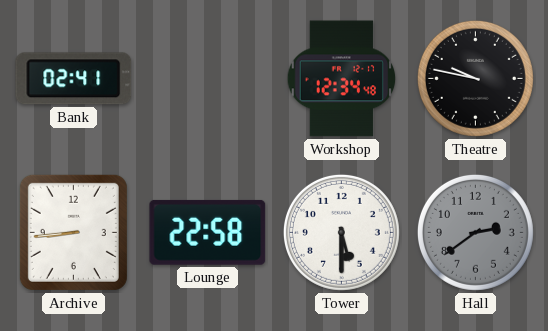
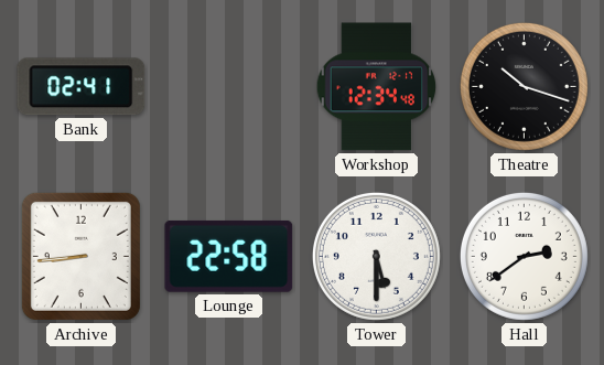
Theatre: 9:47 -> 10:18 (524, 86)
Hall dial: grey -> white (524, 256)
